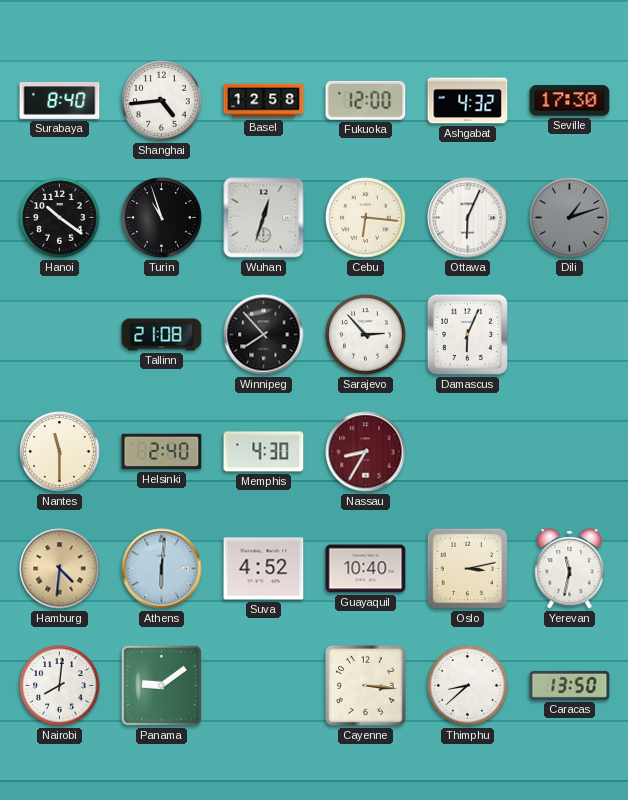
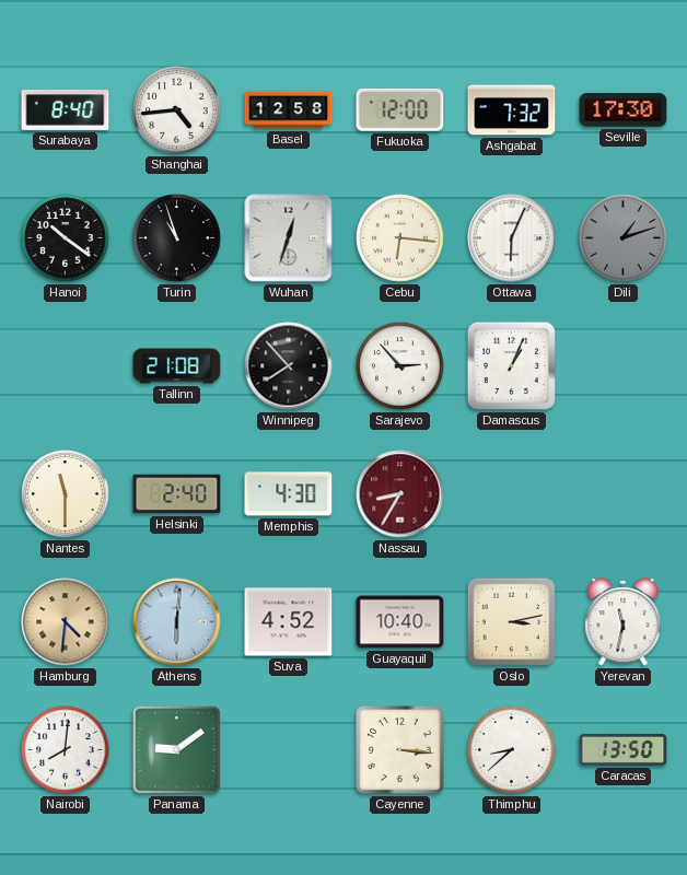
Ashgabat: 4:32 -> 7:32 (512, 110)
Damascus: 6:04 -> 1:04 (511, 365)
